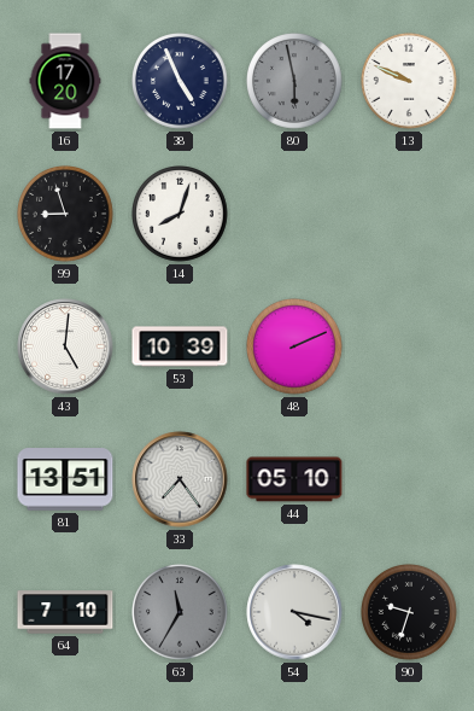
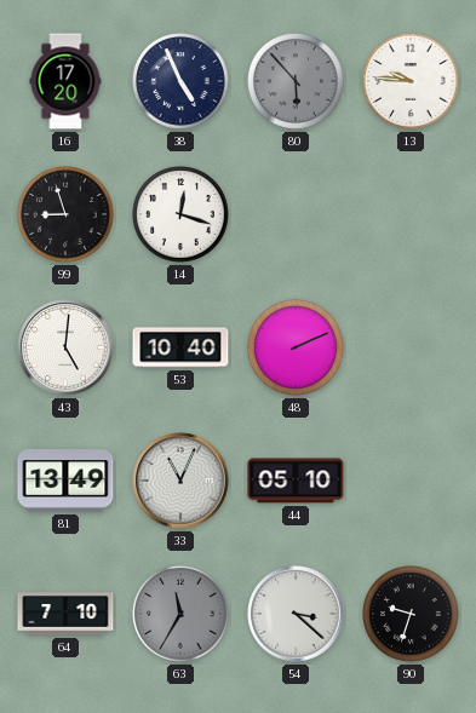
80: 5:58 -> 5:53 (296, 81)
13: 9:49 -> 9:46 (411, 81)
14: 8:03 -> 12:18 (180, 214)
53: 10:39 -> 10:40 (180, 347)
81: 13:51 -> 13:49 (65, 481)
33: 7:24 -> 11:04 (180, 481)
54: 4:17 -> 3:22 (296, 614)
